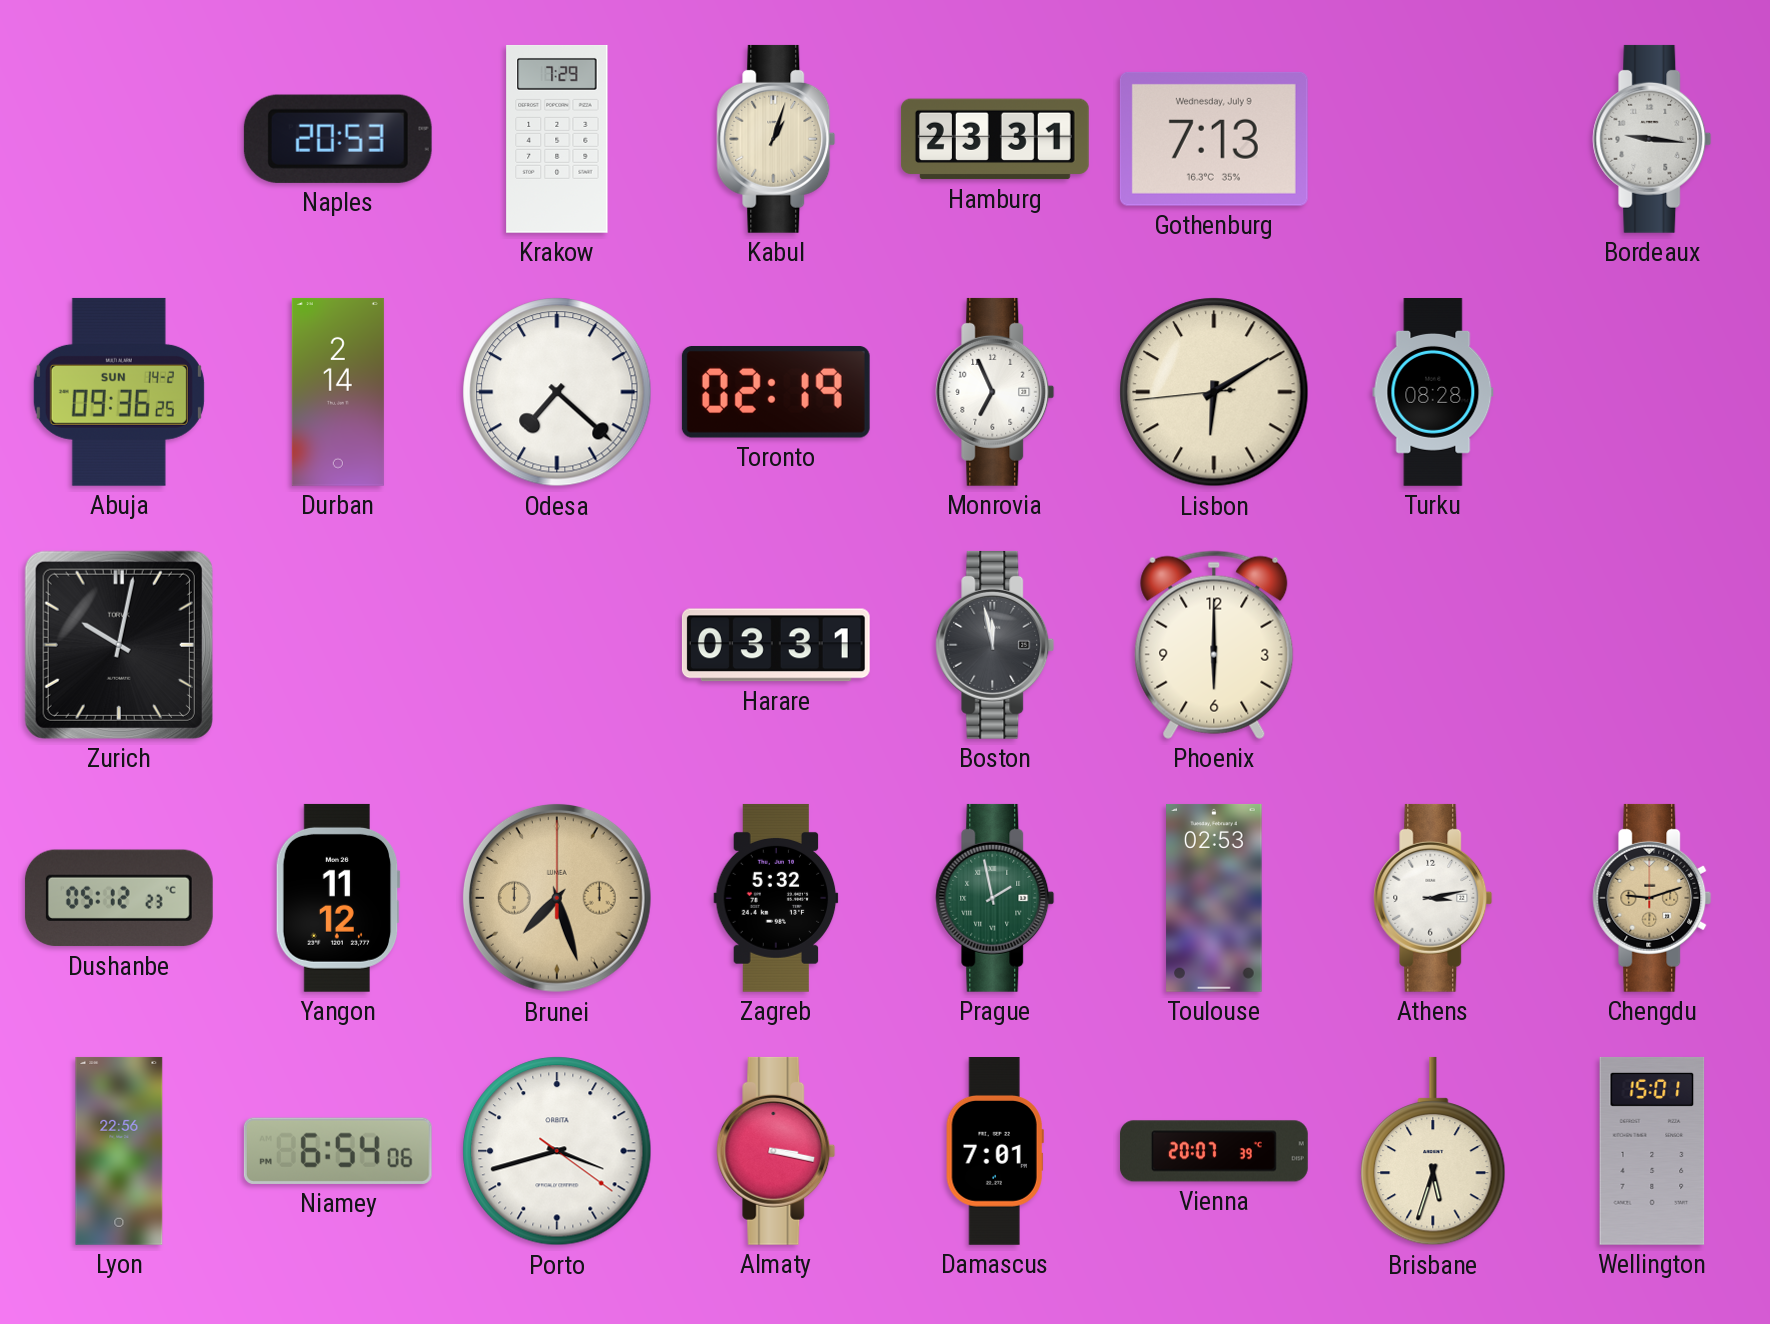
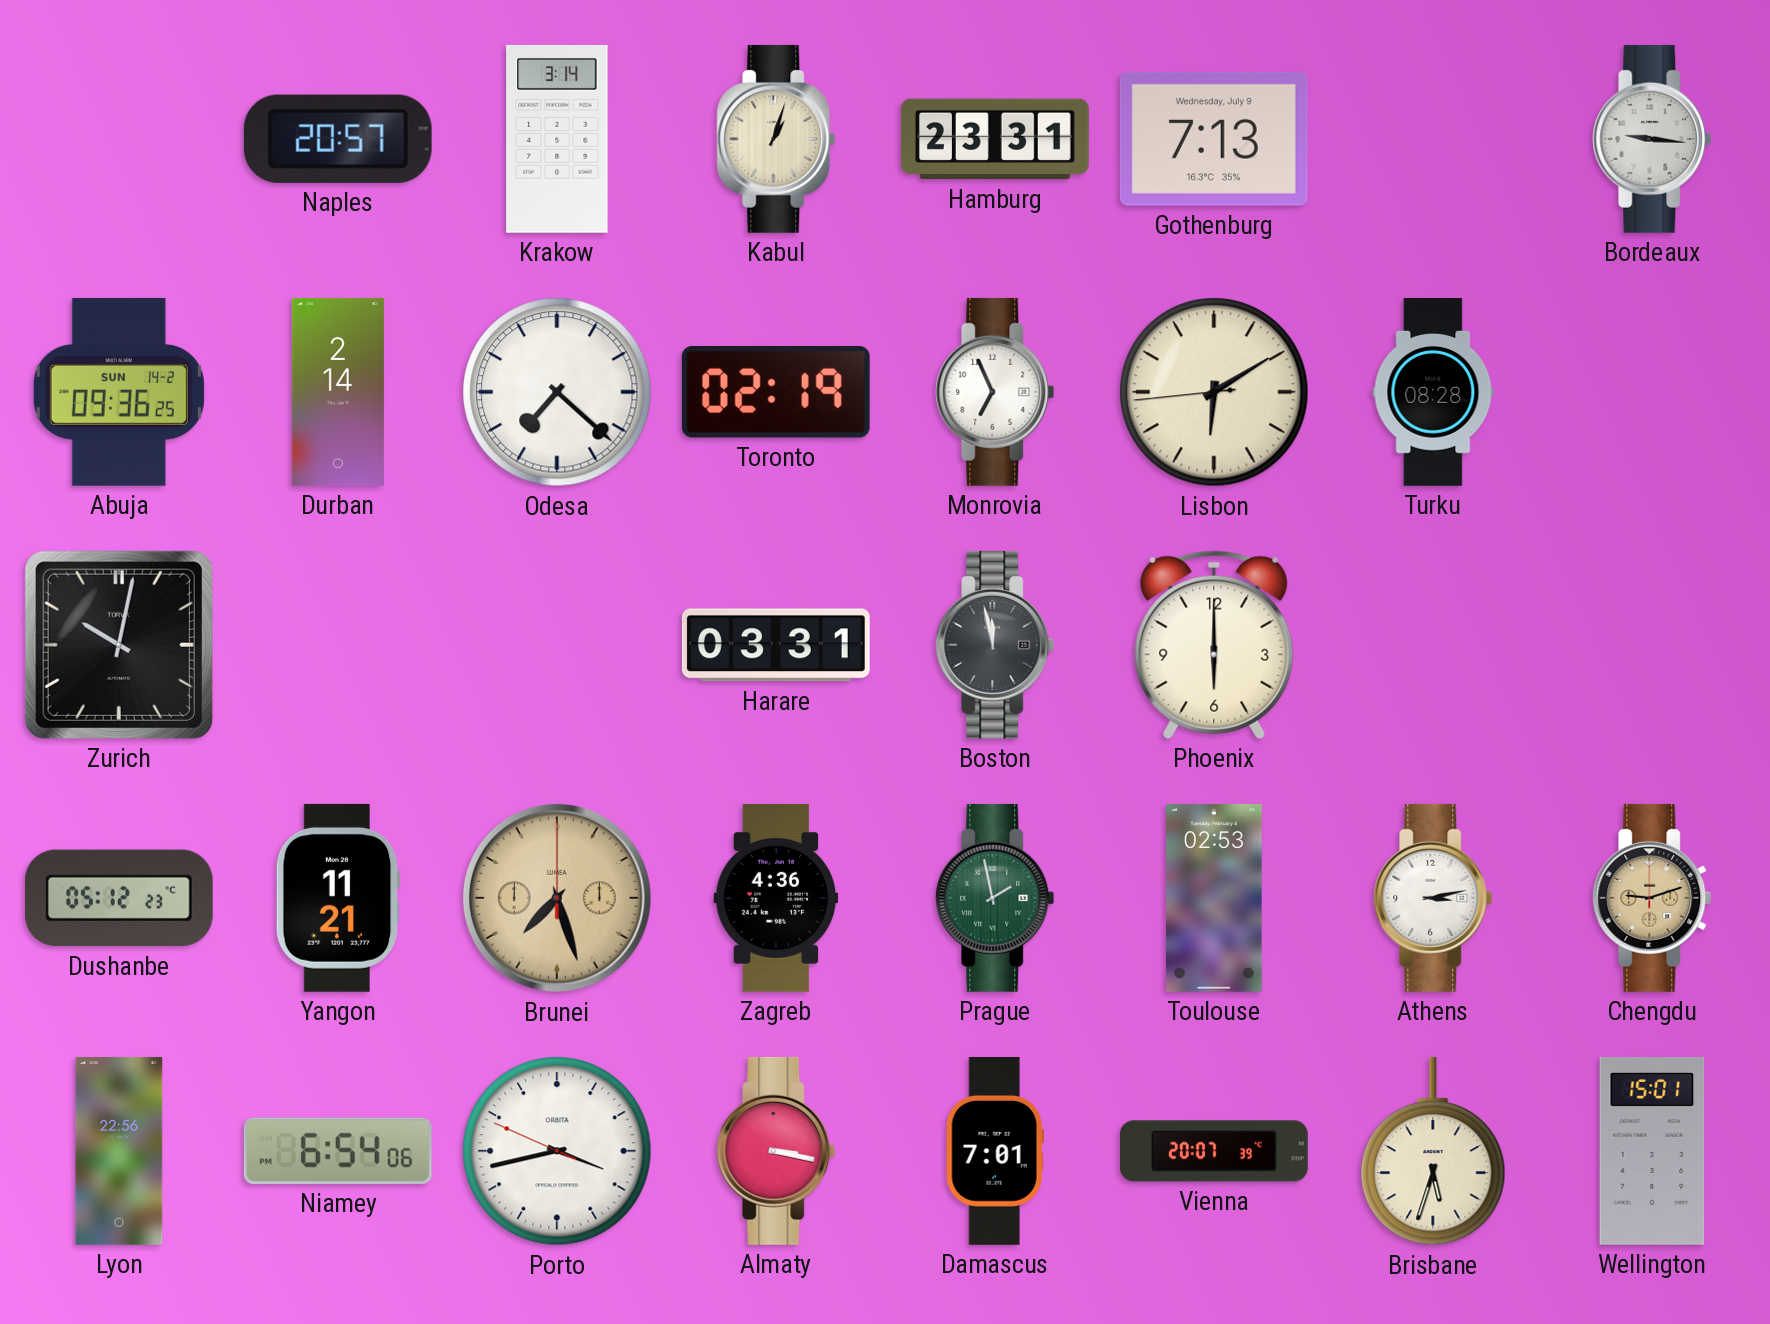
Naples: 20:53 -> 20:57 (338, 139)
Krakow: 7:29 -> 3:14 (557, 139)
Yangon: 11:12 -> 11:21 (338, 898)
Zagreb: 5:32 -> 4:36 (776, 898)
Porto: 3:42:21 -> 3:42:49 (557, 1151)
